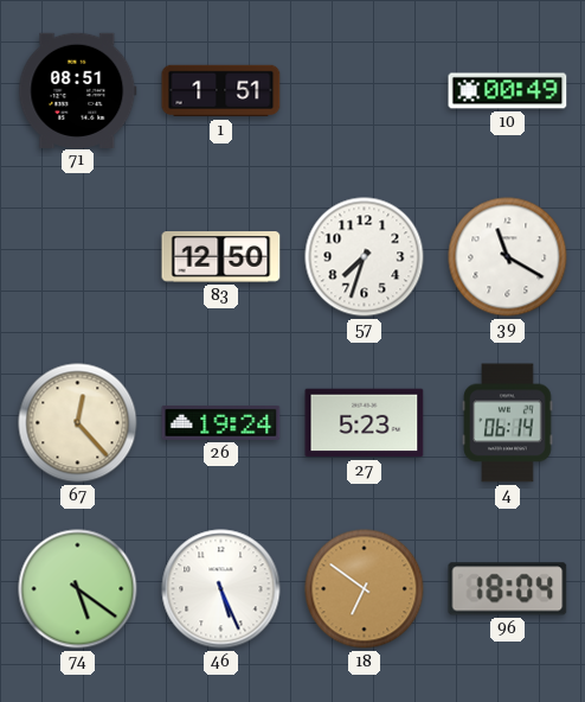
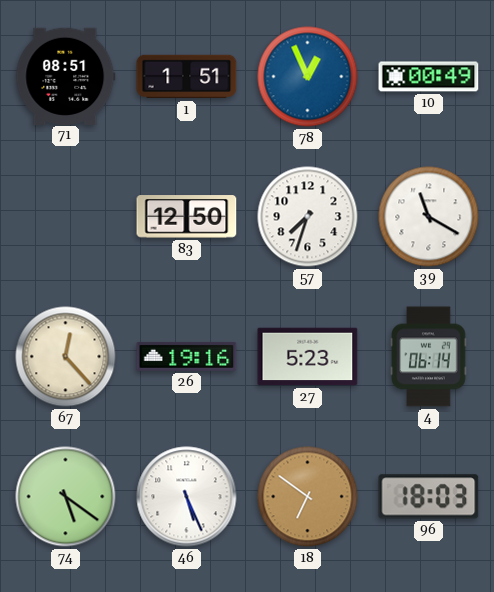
78: none -> 12:56 (308, 77)
26: 19:24 -> 19:16 (187, 356)
96: 18:04 -> 18:03 (429, 497)
